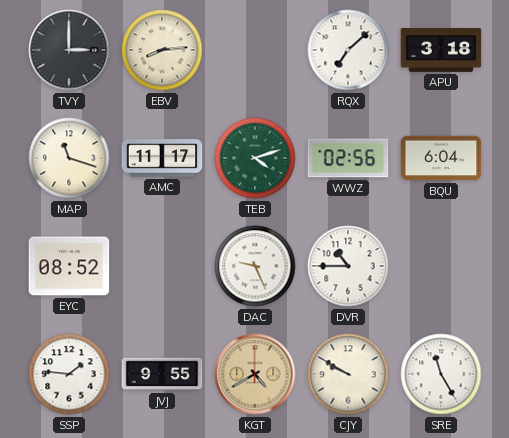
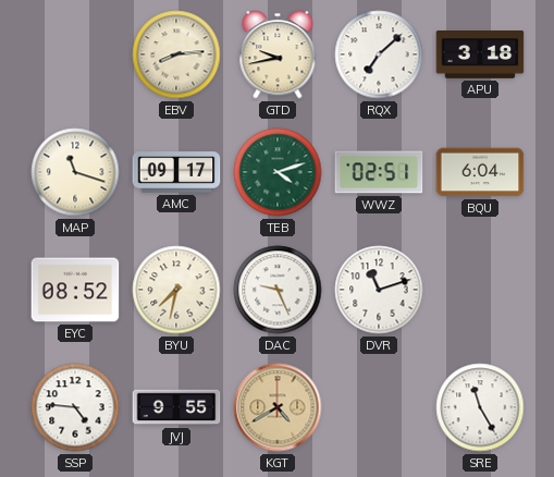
TVY: 3:00 -> none (69, 50)
GTD: none -> 9:43 (278, 54)
AMC: 11:17 -> 09:17 (176, 172)
WWZ: 02:56 -> 02:51 (379, 172)
BYU: none -> 7:32 (176, 290)
DVR: 10:45 -> 11:12 (379, 290)
SSP: 1:46 -> 4:46 (75, 407)
CJY: 9:50 -> none (348, 374)
